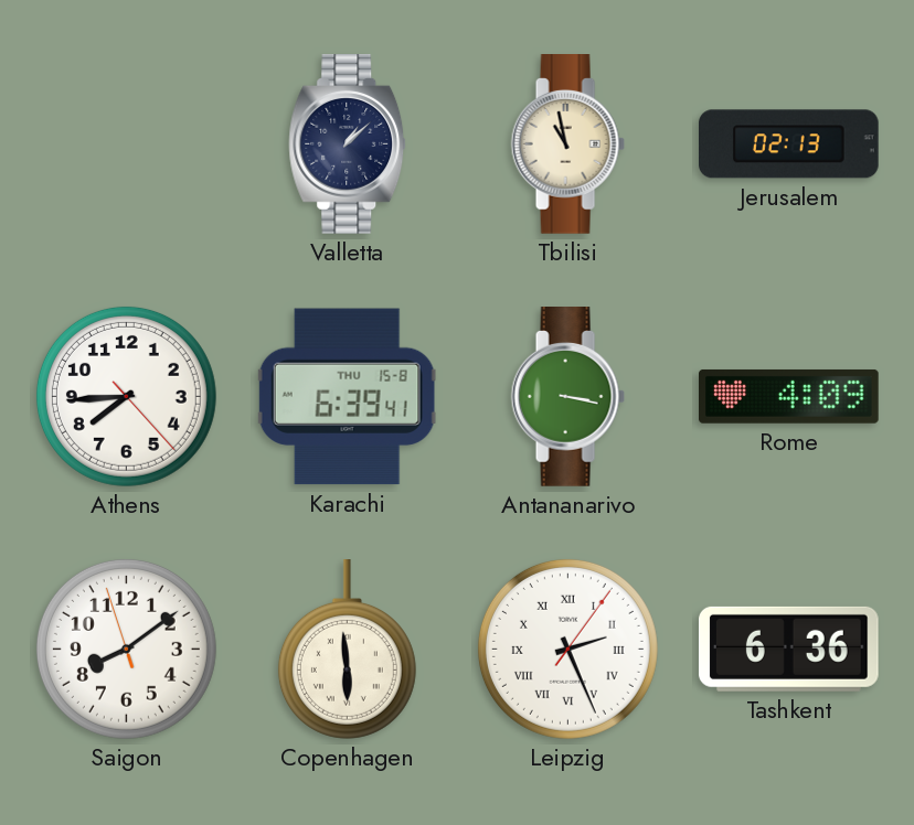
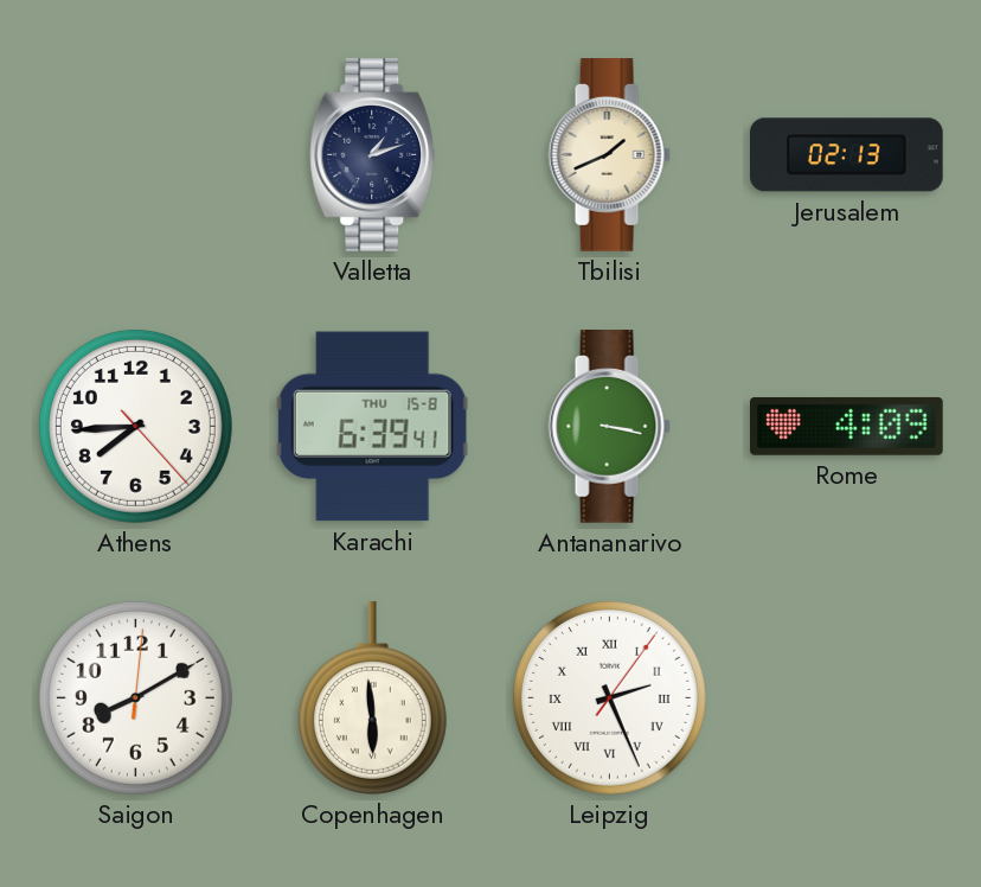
Valletta: 1:08 -> 1:12 (373, 155)
Tbilisi: 10:58 -> 1:41 (609, 155)
Saigon: 8:08 -> 8:10 (135, 697)
Tashkent: 6:36 -> none (788, 649)
